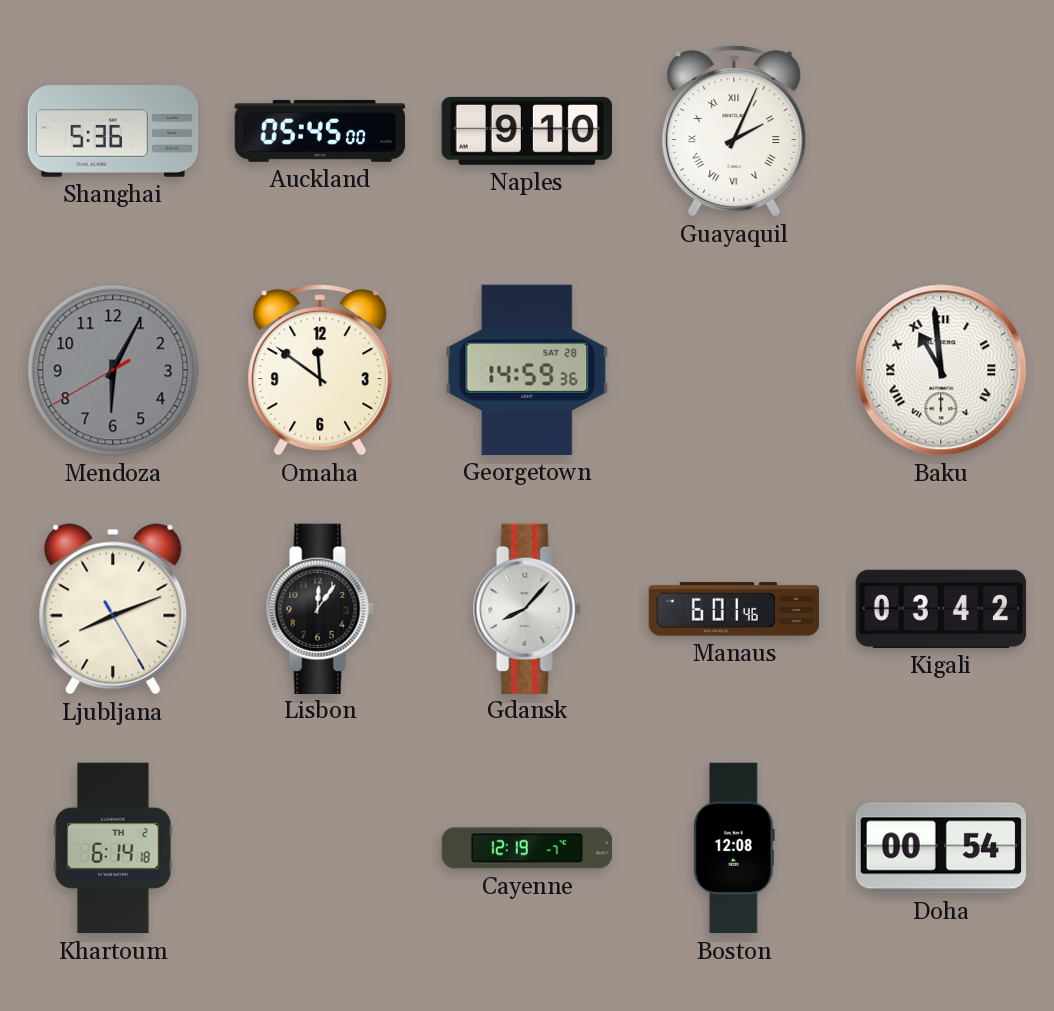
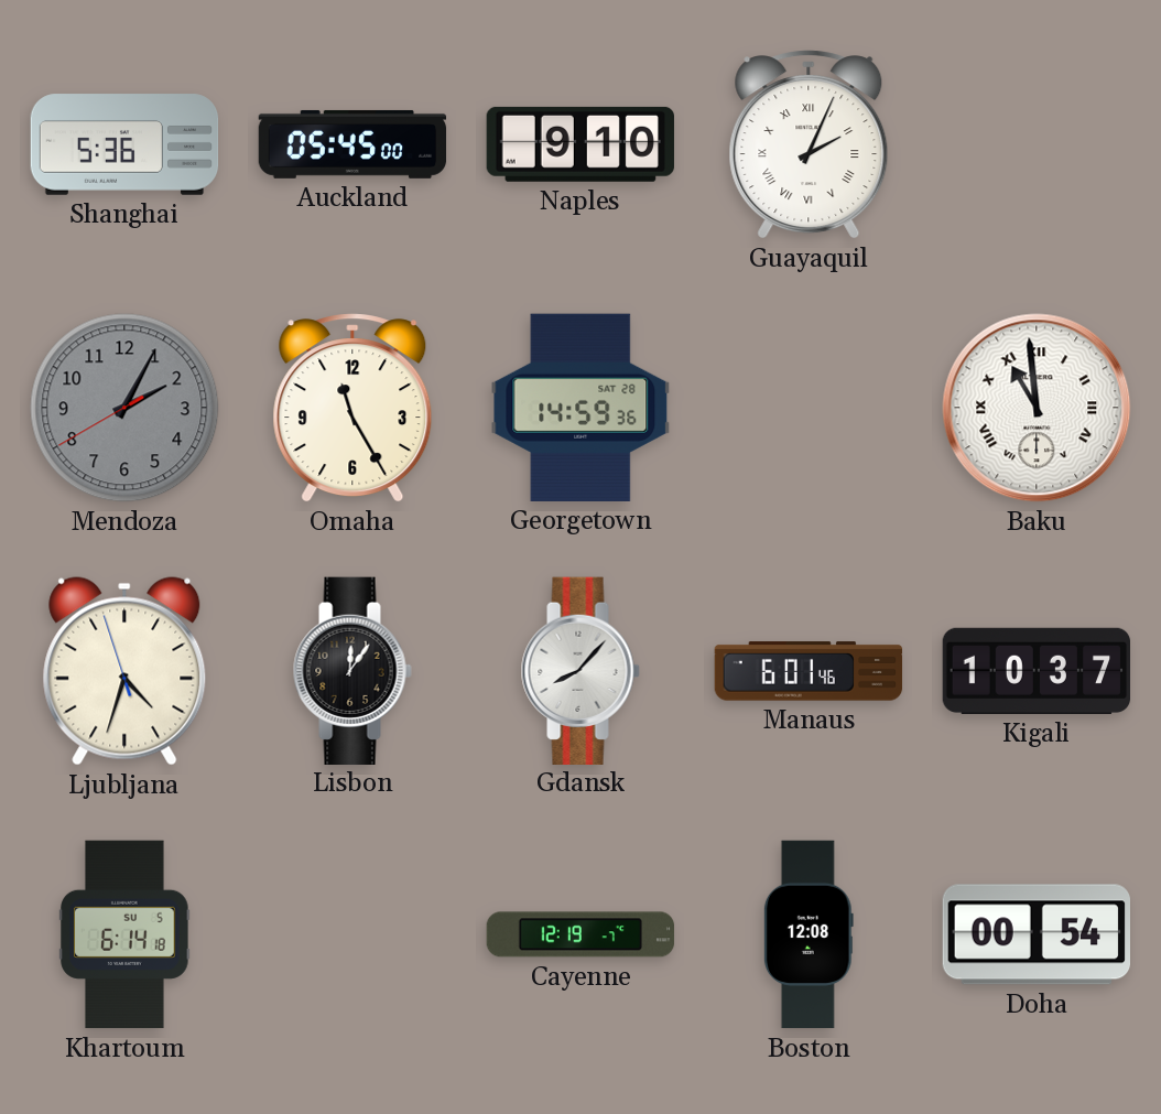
Mendoza: 6:04 -> 2:04 (124, 408)
Omaha: 11:51 -> 11:25 (352, 408)
Ljubljana: 8:11 -> 4:32 (124, 671)
Kigali: 03:42 -> 10:37 (1037, 671)
Khartoum date: TH 2 -> SU 5 (124, 934)
